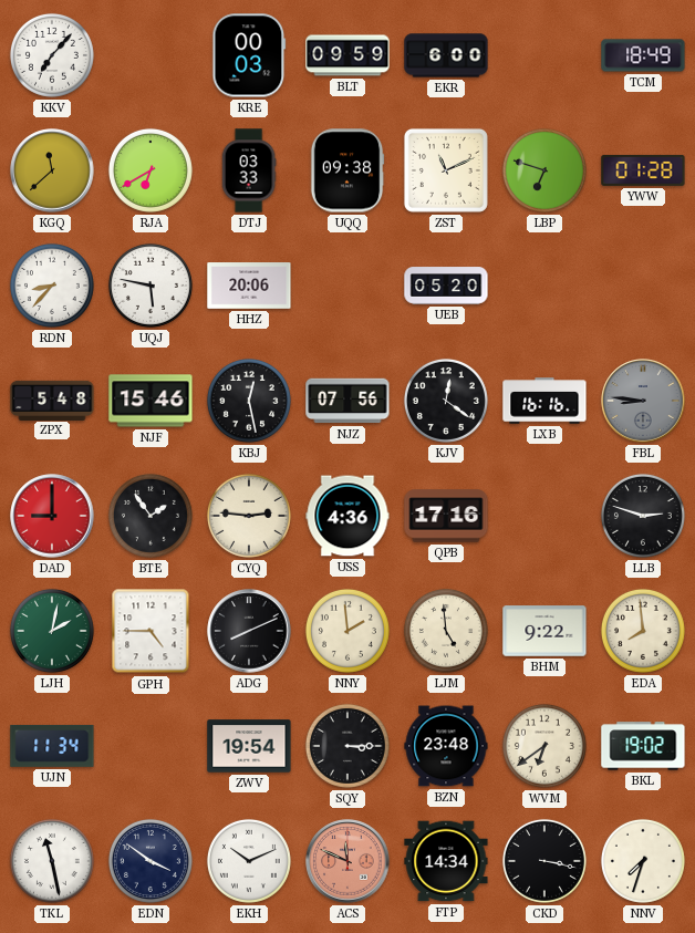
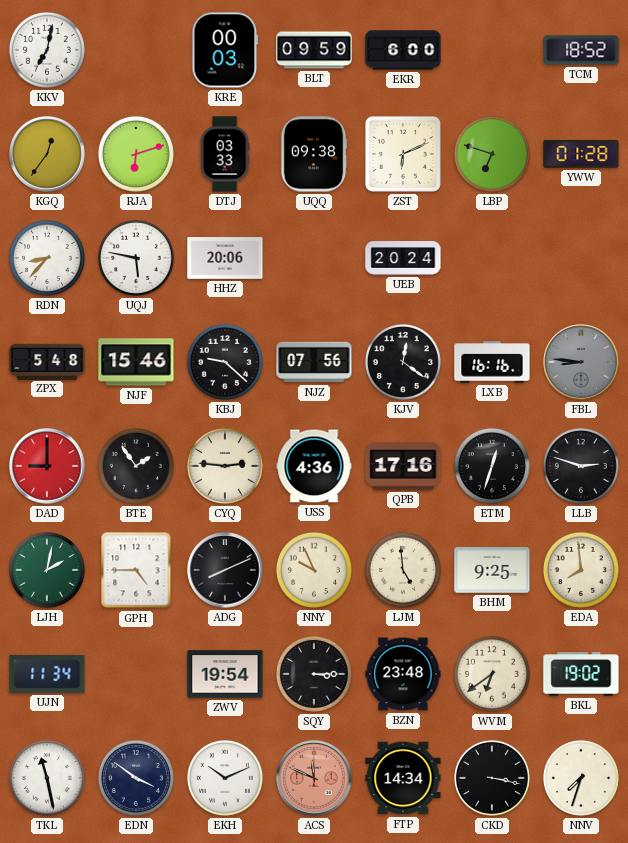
KKV: 7:07 -> 7:02 (47, 50)
TCM: 18:49 -> 18:52 (581, 50)
KGQ: 11:38 -> 12:36 (47, 154)
RJA: 6:40 -> 6:12 (136, 154)
ZST: 11:11 -> 6:11 (403, 154)
UEB: 05:20 -> 20:24 (403, 258)
KBJ: 12:28 -> 9:22 (225, 362)
ETM: none -> 12:33 (492, 466)
NNY: 1:59 -> 9:56 (314, 570)
BHM: 9:22 -> 9:25 (492, 570)
